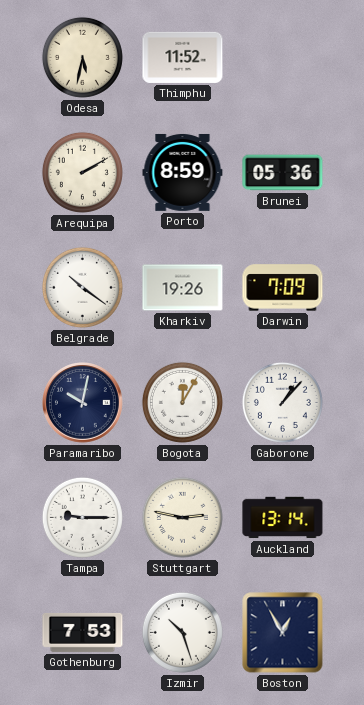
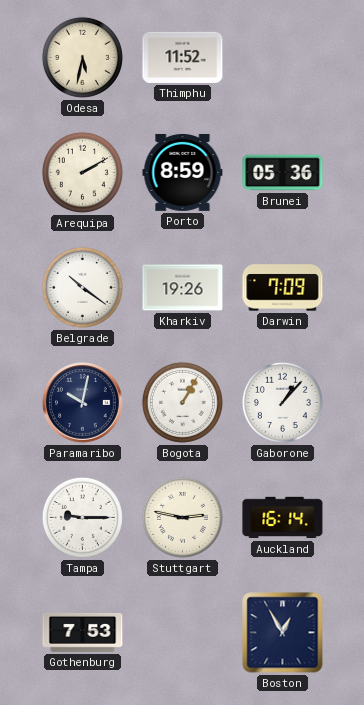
Bogota: 12:05 -> 1:05 (182, 402)
Auckland: 13:14 -> 16:14 (283, 518)
Izmir: 10:27 -> none (182, 632)
